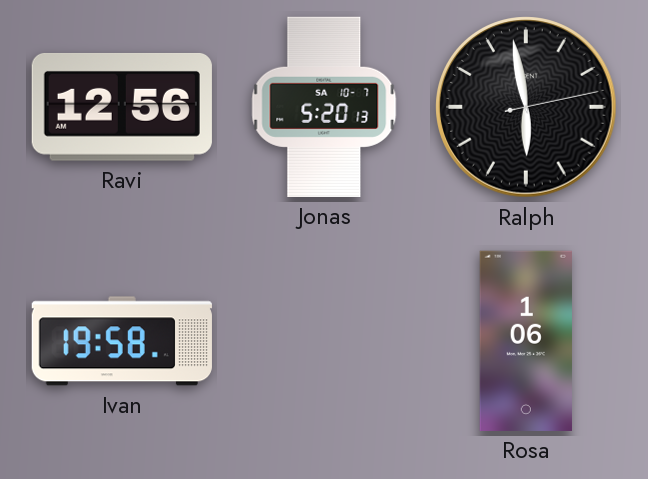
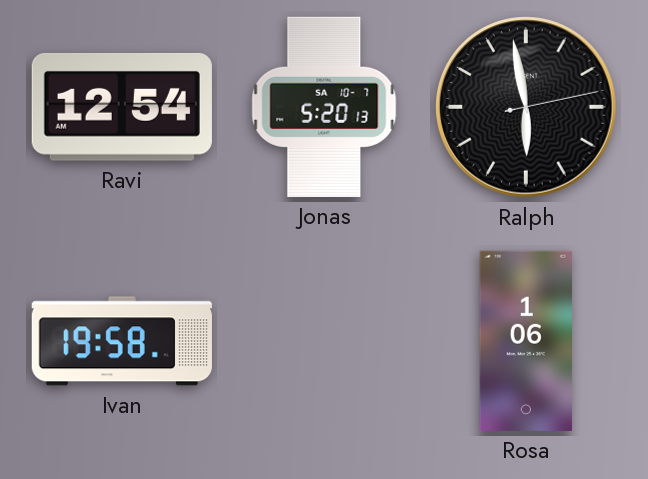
Ravi: 12:56 -> 12:54 (122, 107)
